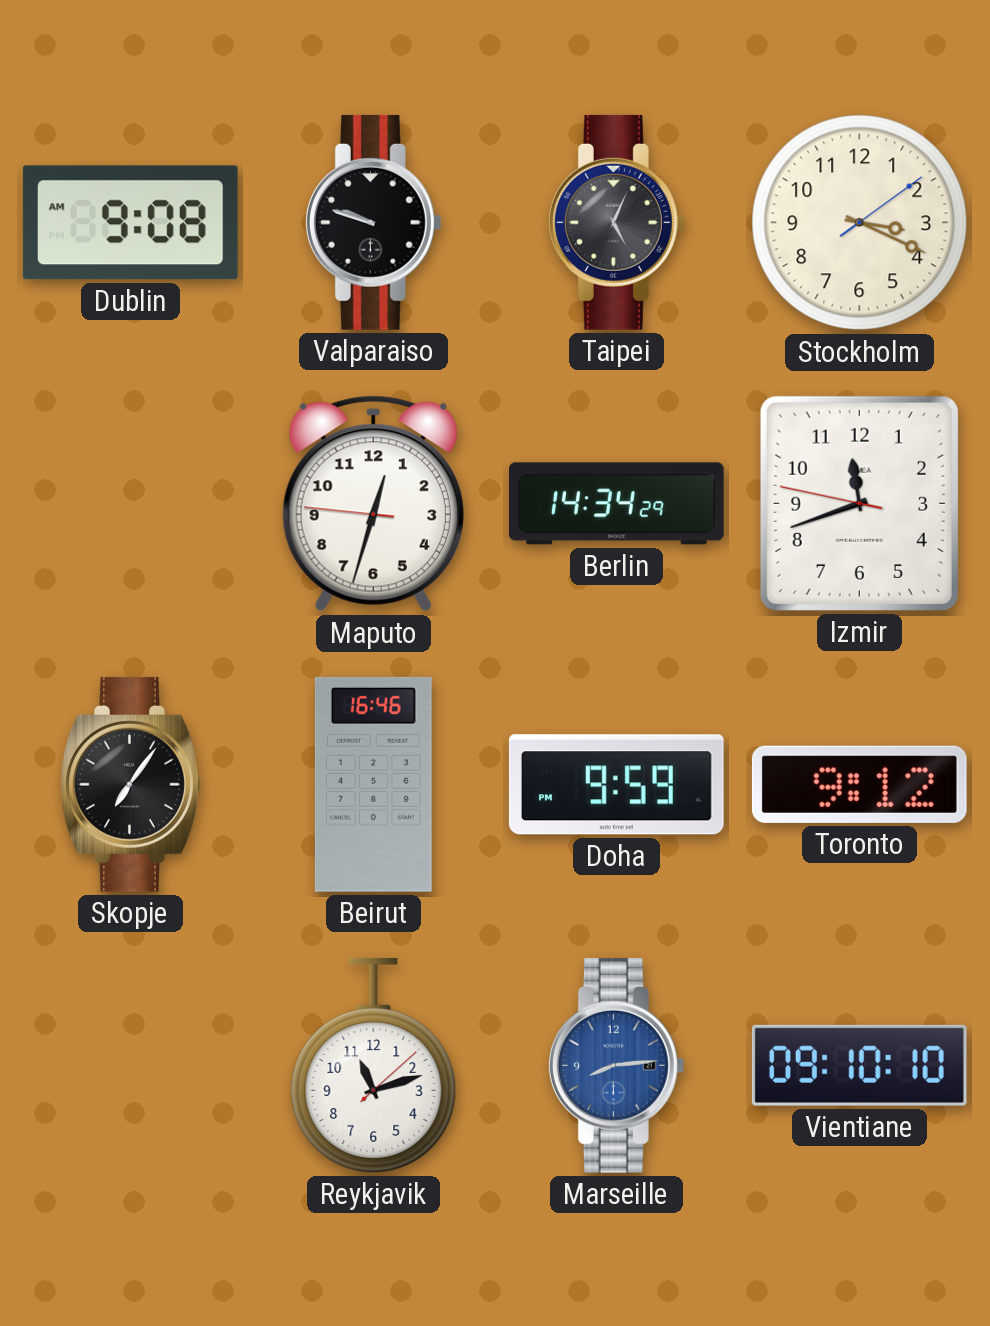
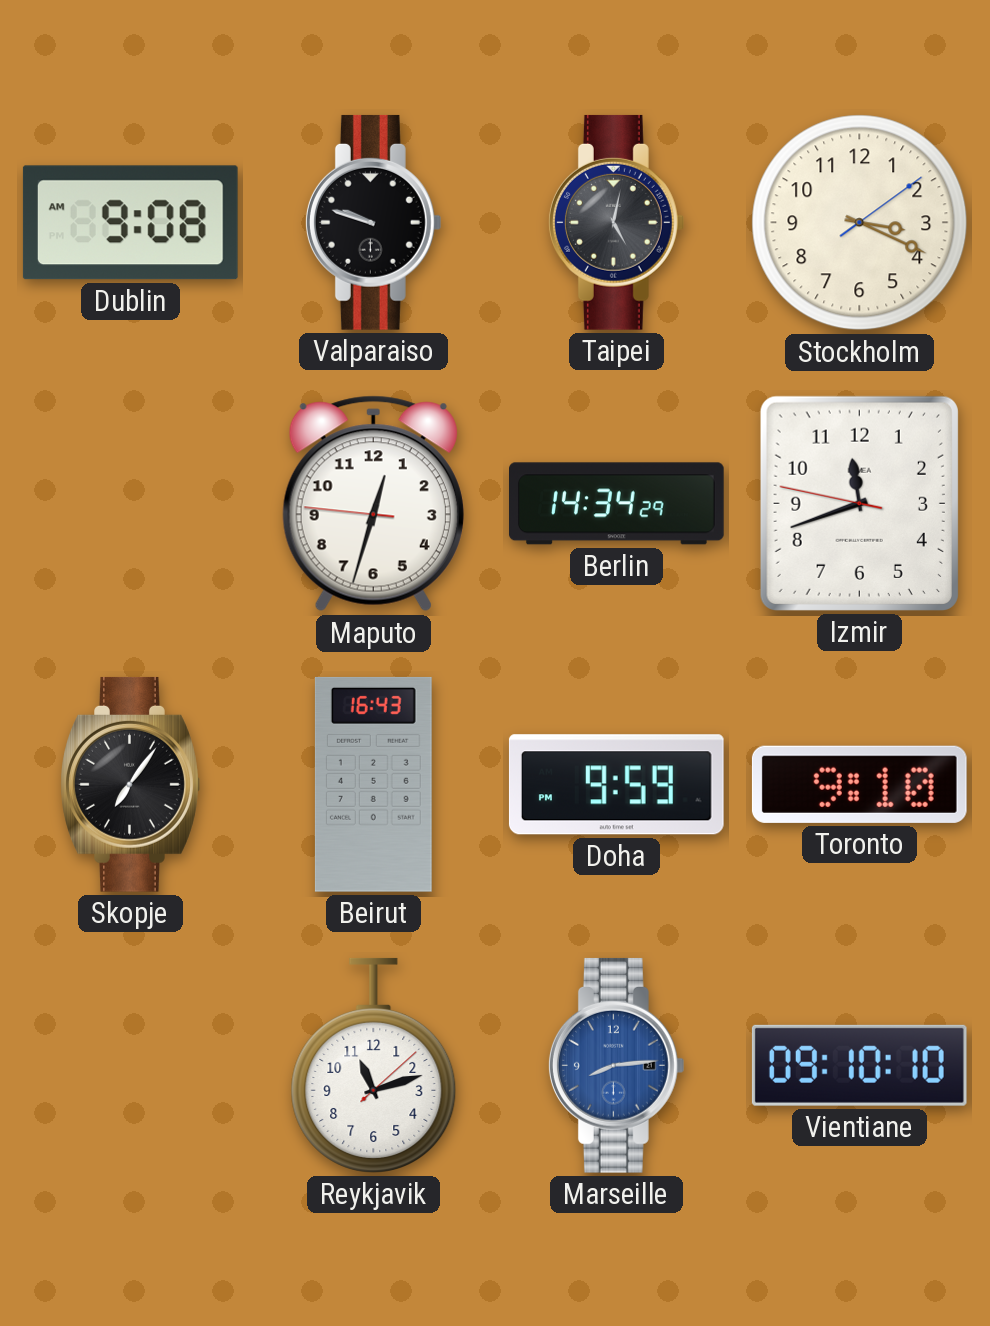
Taipei: 5:04 -> 5:02 (616, 222)
Beirut: 16:46 -> 16:43 (373, 784)
Toronto: 9:12 -> 9:10 (859, 784)
